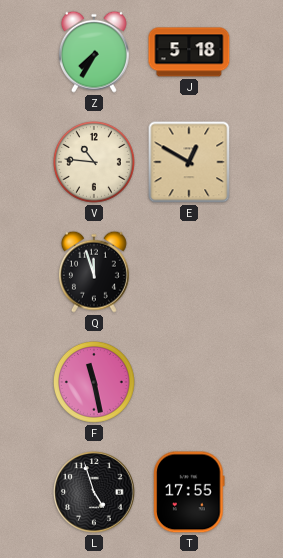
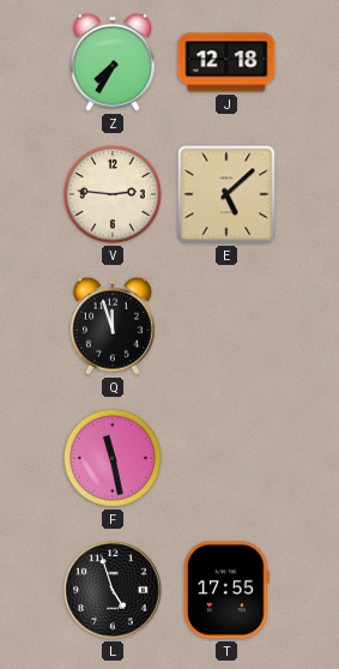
J: 5:18 -> 12:18 (226, 62)
V: 10:46 -> 2:46 (113, 194)
E: 12:50 -> 5:08 (226, 194)
